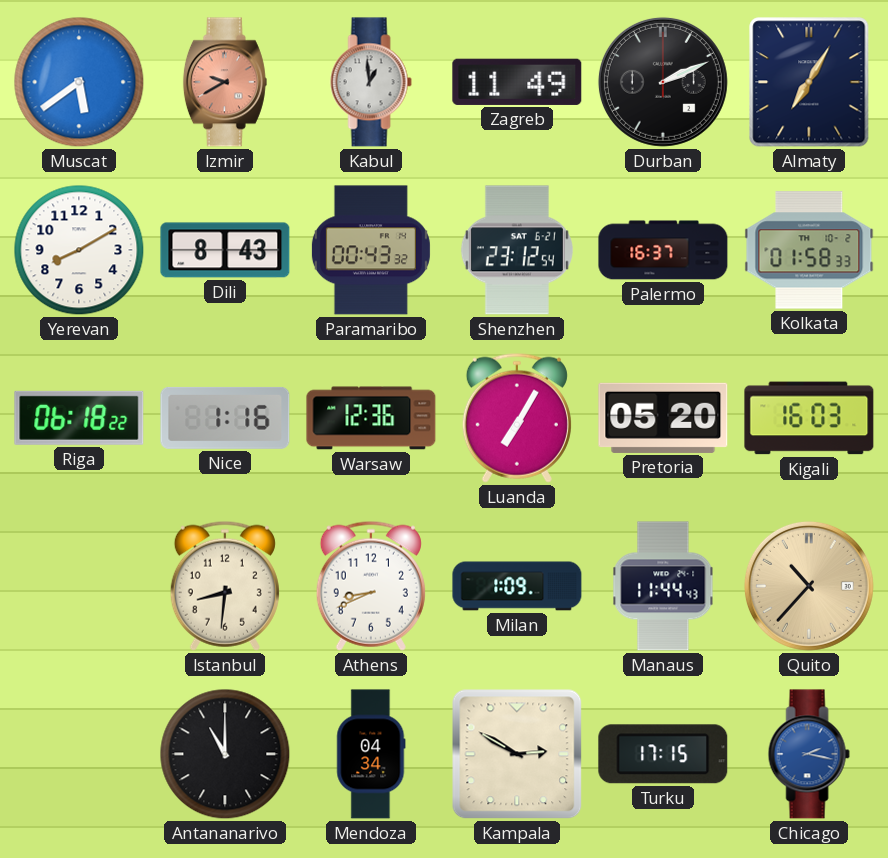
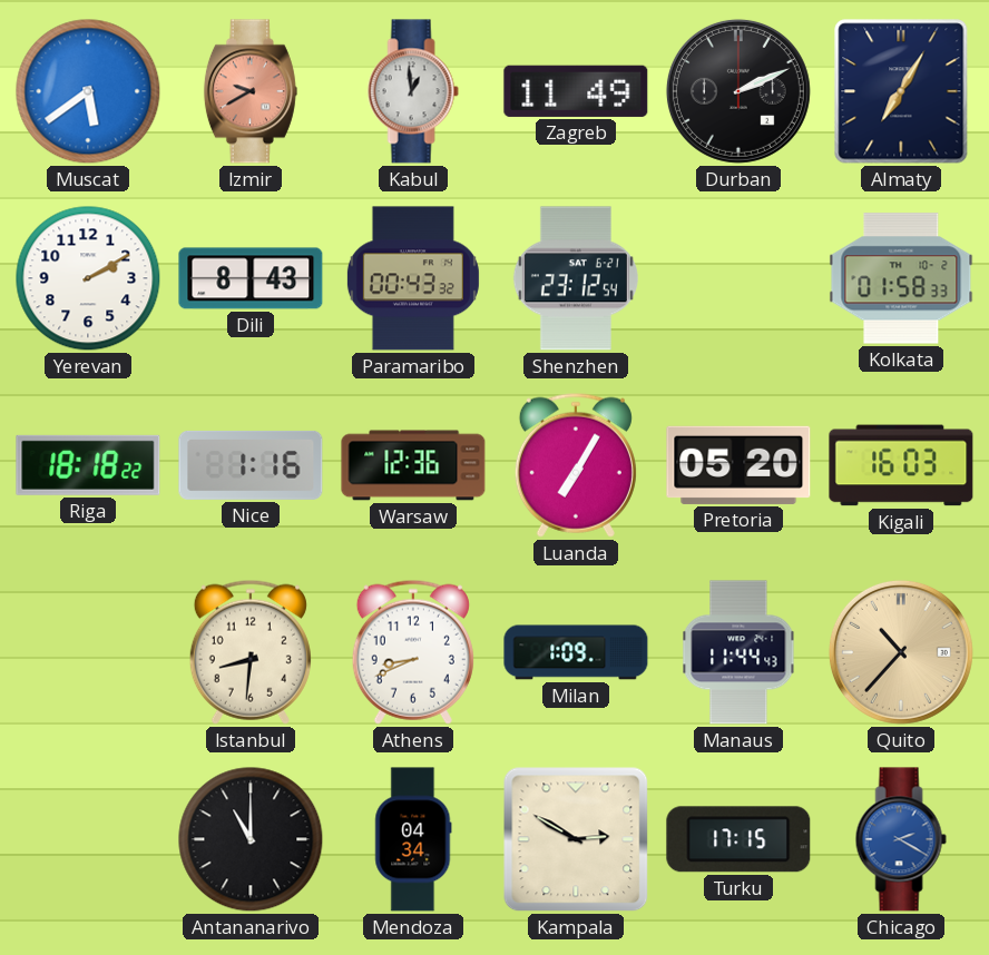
Yerevan: 8:10 -> 2:10 (88, 278)
Palermo: 16:37 -> none (663, 250)
Riga: 06:18 -> 18:18 (88, 465)
Chicago: 2:17 -> 2:20 (901, 839)
